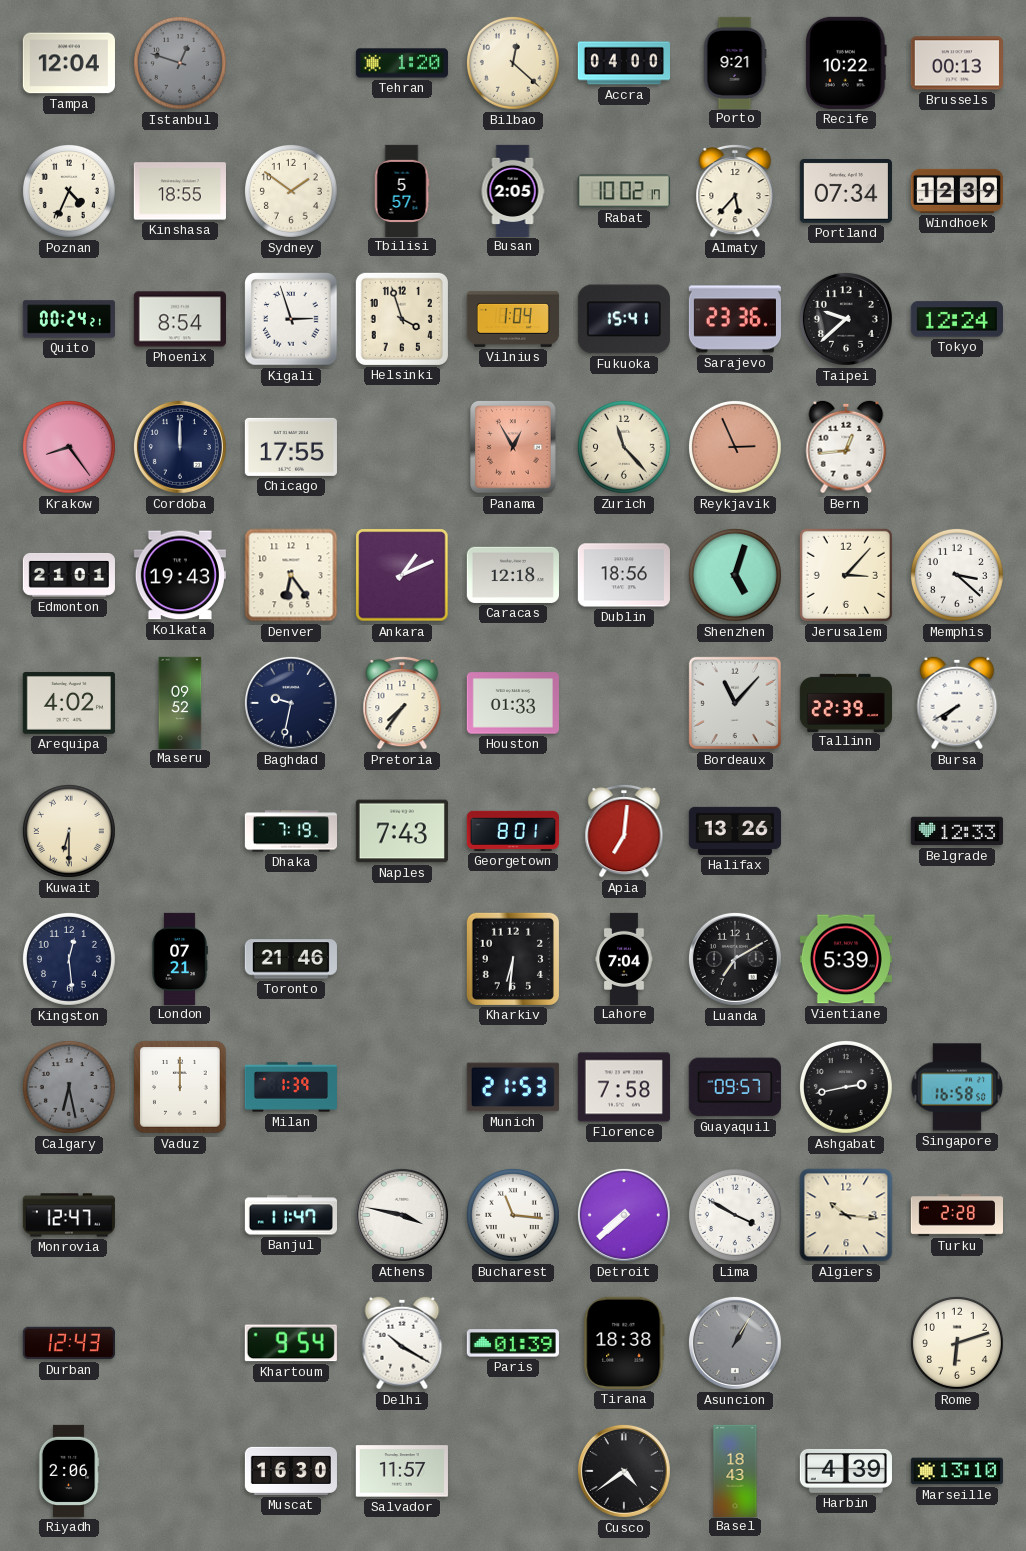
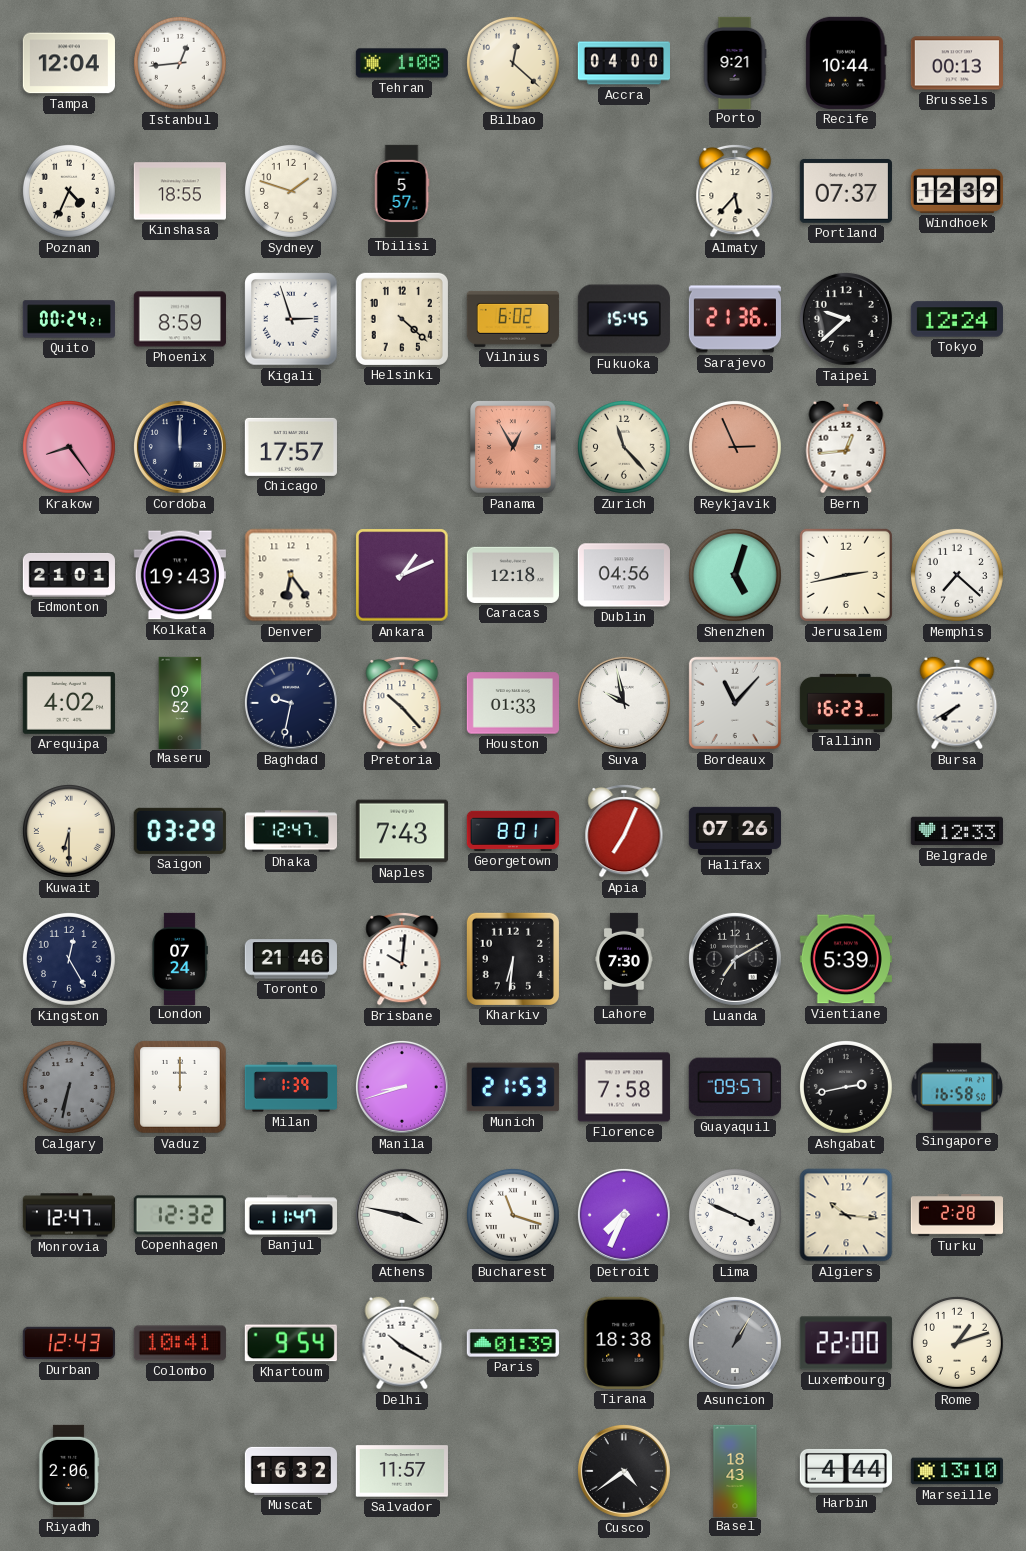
Istanbul: 12:48 -> 12:44 (180, 63)
Istanbul dial: grey -> white (180, 63)
Tehran: 1:20 -> 1:08 (402, 63)
Recife: 10:22 -> 10:44 (846, 63)
Sydney: 1:51 -> 1:48 (291, 191)
Busan: 2:05 -> none (513, 190)
Rabat: 10:02 -> none (624, 191)
Portland: 07:34 -> 07:37 (846, 191)
Phoenix: 8:54 -> 8:59 (180, 319)
Helsinki: 3:57 -> 4:22 (402, 319)
Vilnius: 1:04 -> 6:02 (513, 319)
Fukuoka: 15:41 -> 15:45 (624, 319)
Sarajevo: 23:36 -> 21:36 (735, 319)
Chicago: 17:55 -> 17:57 (291, 447)
Dublin: 18:56 -> 04:56 (624, 575)
Jerusalem: 3:07 -> 2:43 (846, 575)
Memphis: 3:22 -> 7:22 (957, 575)
Pretoria: 7:36 -> 10:23 (402, 703)
Suva: none -> 9:58 (624, 703)
Tallinn: 22:39 -> 16:23 (845, 702)
Saigon: none -> 03:29 (180, 831)
Dhaka: 7:19 -> 12:47 (290, 831)
Apia: 7:01 -> 7:04 (624, 831)
Halifax: 13:26 -> 07:26 (735, 831)
Kingston: 12:29 -> 12:25 (69, 959)
London: 07:21 -> 07:24 (180, 958)
Brisbane: none -> 10:01 (402, 959)
Lahore: 7:04 -> 7:30 (624, 958)
Calgary: 6:28 -> 6:32 (69, 1087)
Manila: none -> 8:42 (402, 1087)
Copenhagen: none -> 12:32 (180, 1215)
Bucharest: 11:16 -> 11:18 (513, 1215)
Detroit: 7:38 -> 7:34 (624, 1215)
Lima: 3:50 -> 3:49 (735, 1215)
Colombo: none -> 10:41 (180, 1343)
Luxembourg: none -> 22:00 (846, 1343)
Rome: 6:12 -> 1:12 (957, 1343)
Muscat: 16:30 -> 16:32 (290, 1471)
Harbin: 4:39 -> 4:44 (846, 1471)
